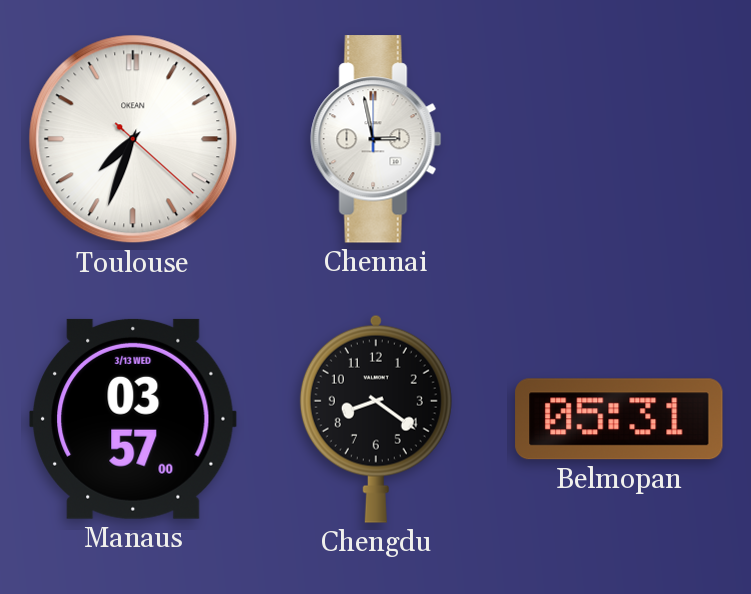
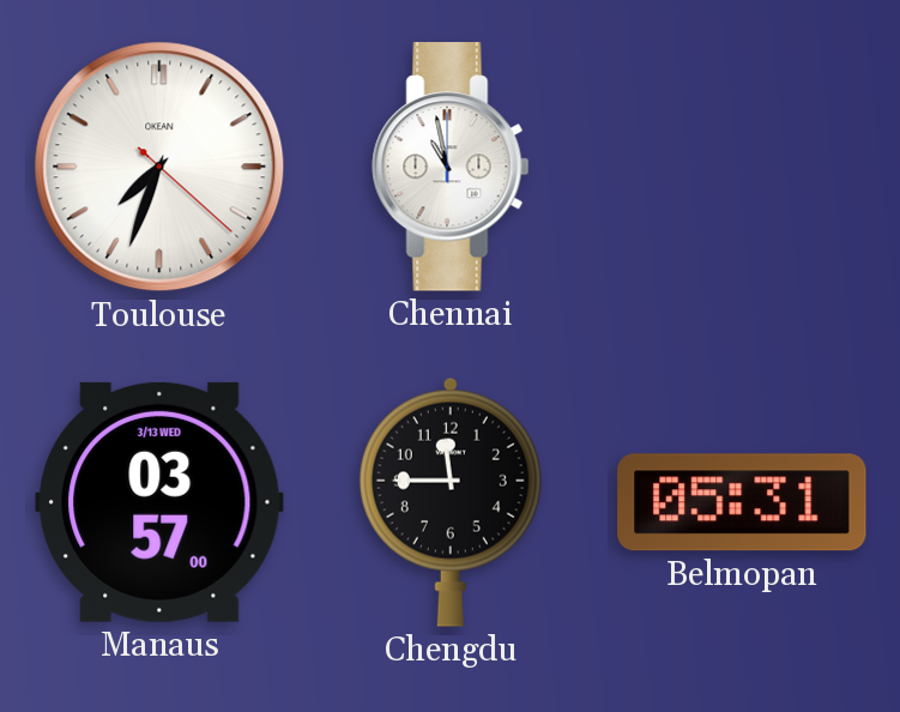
Chennai: 2:58 -> 10:58 (451, 167)
Chengdu: 8:21 -> 11:45 (451, 502)
